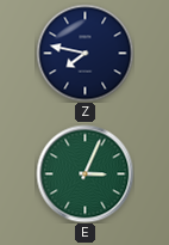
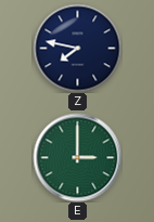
E: 3:04 -> 3:00 (77, 157)
